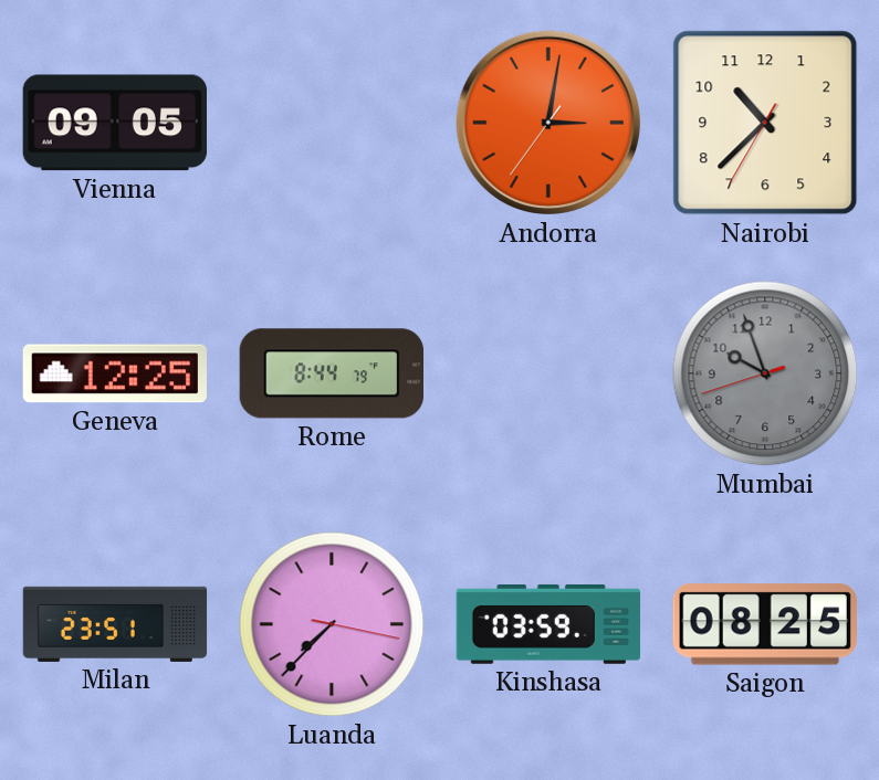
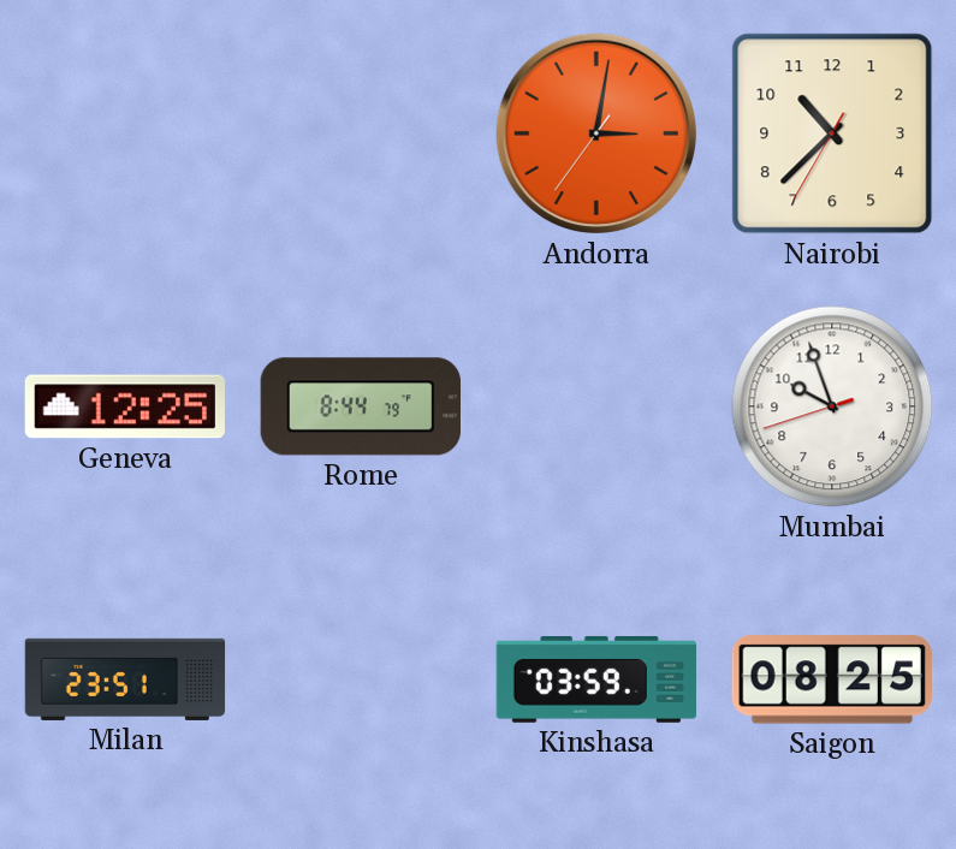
Vienna: 09:05 -> none (114, 123)
Mumbai dial: grey -> white (832, 406)
Luanda: 7:37 -> none (332, 624)
